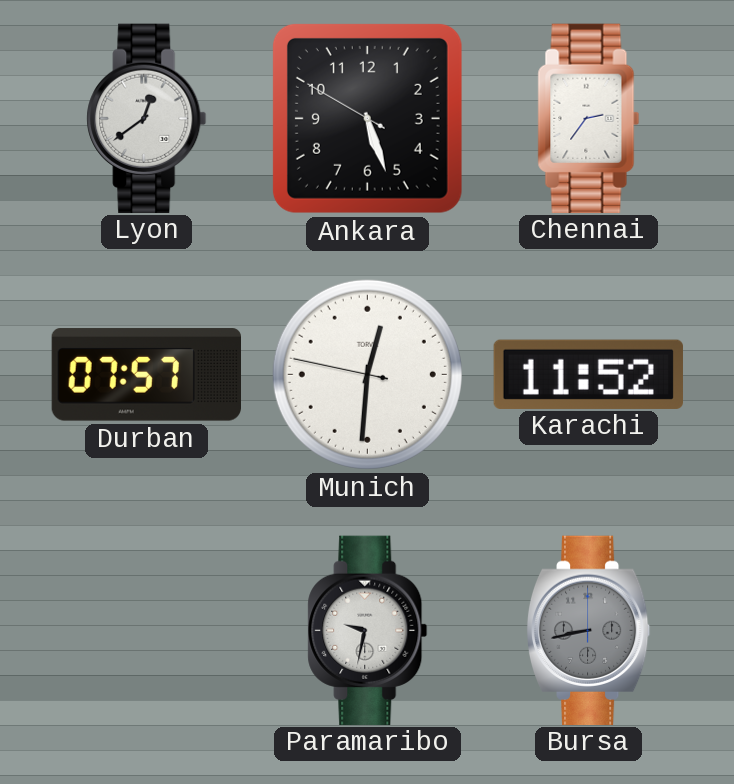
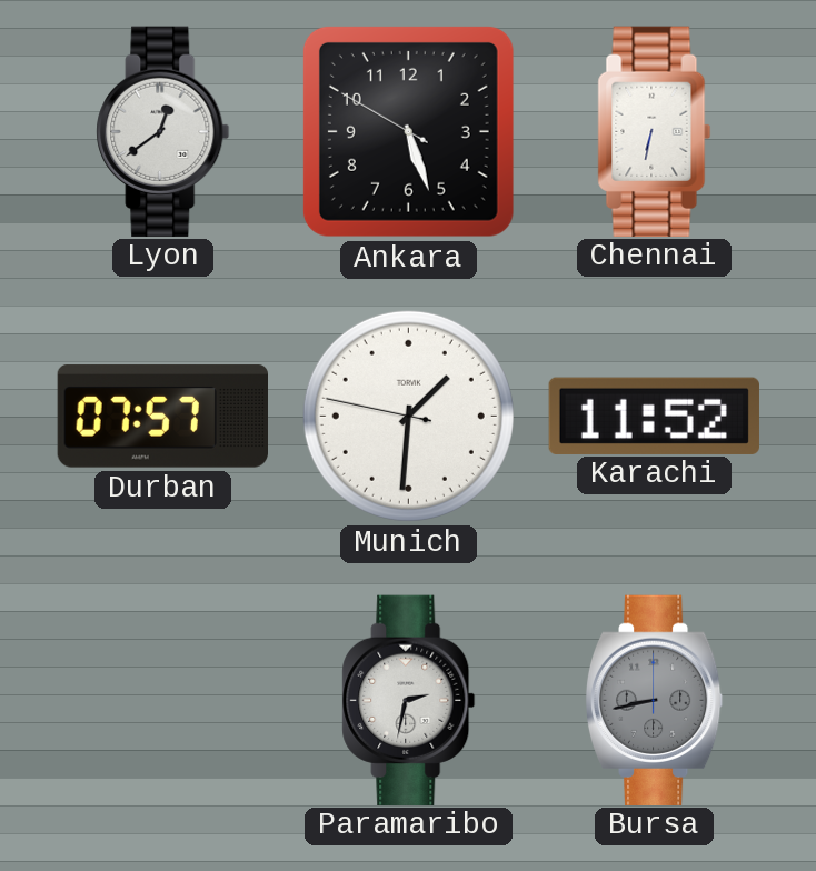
Chennai: 2:36 -> 6:32 (655, 131)
Munich: 12:30 -> 1:30 (408, 416)
Paramaribo: 9:32 -> 2:32 (409, 700)
